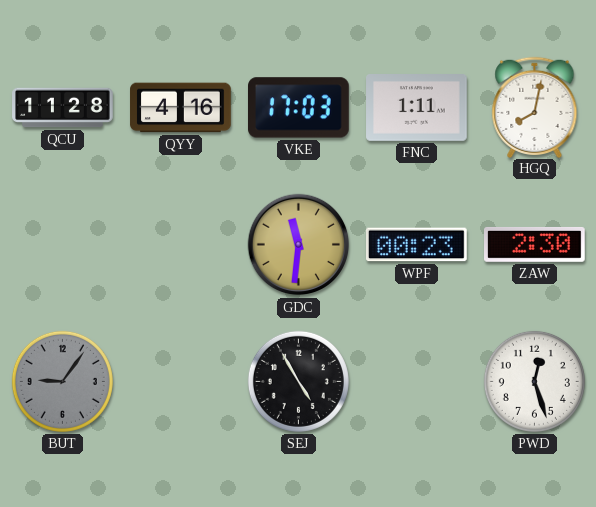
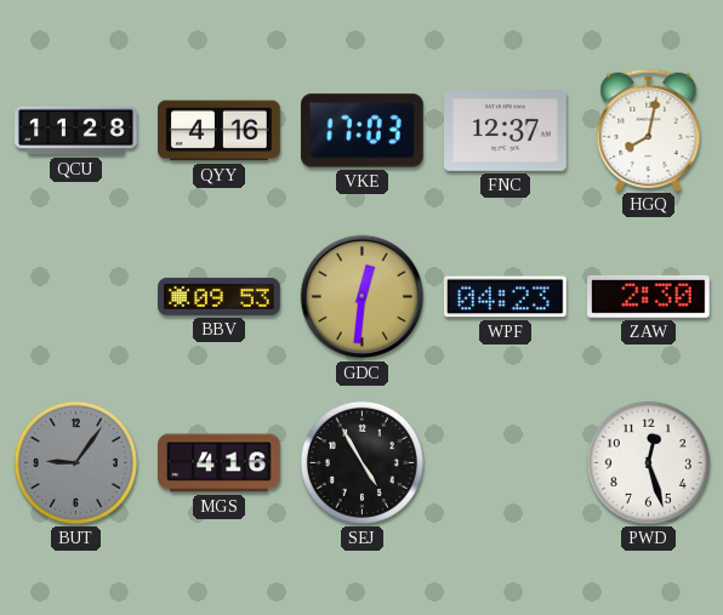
FNC: 1:11 -> 12:37 (506, 131)
BBV: none -> 09:53 (220, 296)
GDC: 11:31 -> 12:31 (363, 297)
WPF: 00:23 -> 04:23 (506, 297)
MGS: none -> 4:16 (220, 463)
